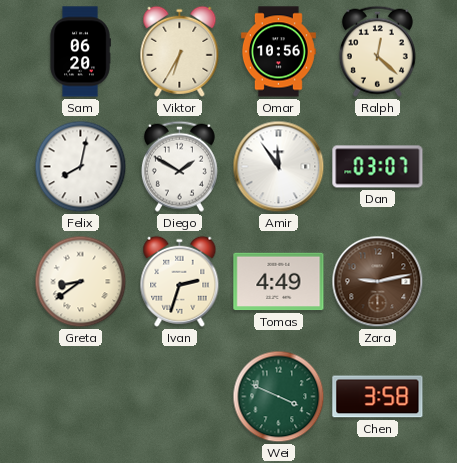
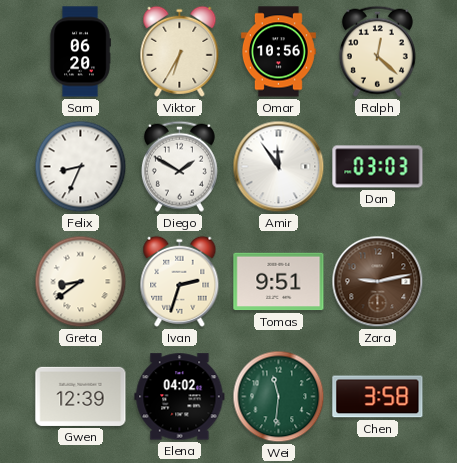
Felix: 8:02 -> 8:34 (81, 167)
Dan: 03:07 -> 03:03 (378, 167)
Tomas: 4:49 -> 9:51 (279, 282)
Gwen: none -> 12:39 (81, 396)
Elena: none -> 04:02 (180, 397)
Wei: 3:49 -> 11:31 (279, 397)
